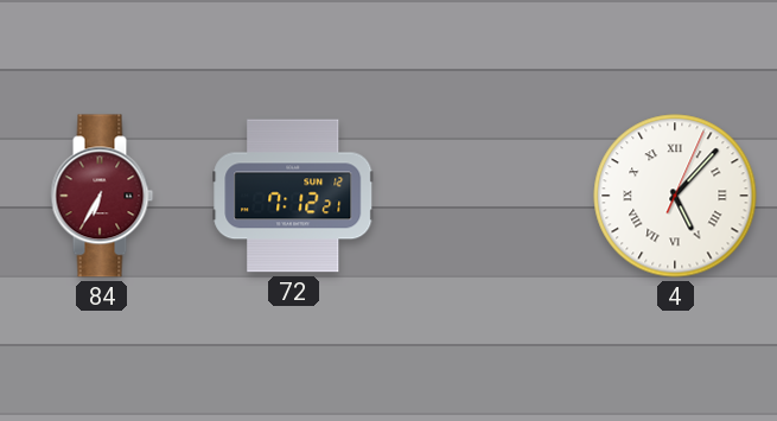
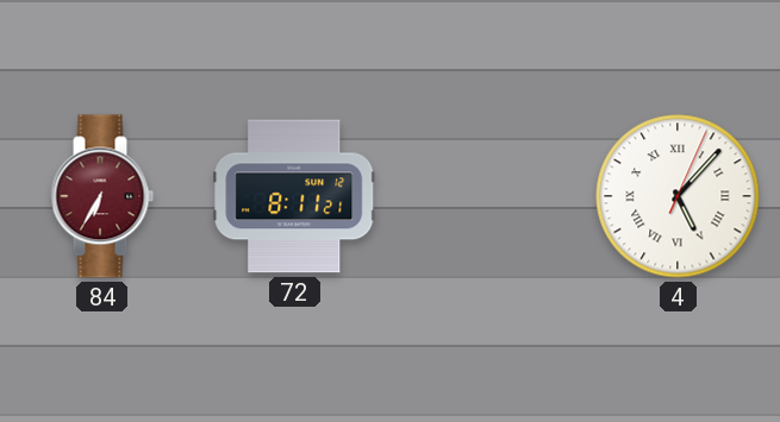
72: 7:12 -> 8:11 (294, 196)
